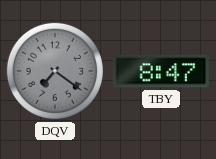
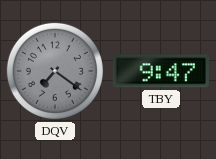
TBY: 8:47 -> 9:47 (161, 71)
